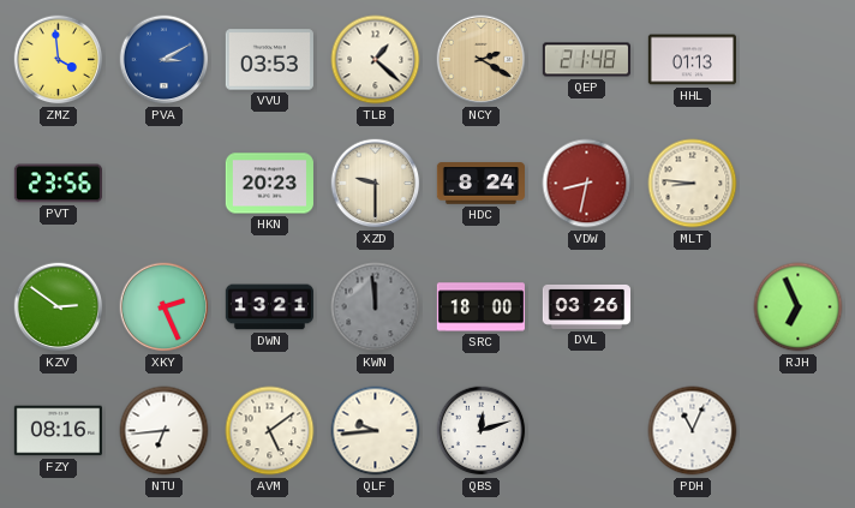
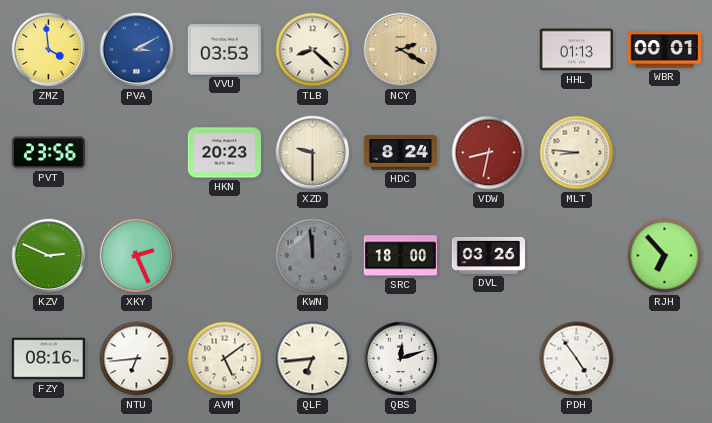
TLB: 1:22 -> 8:22 (313, 50)
QEP: 21:48 -> none (586, 60)
WBR: none -> 00:01 (664, 50)
KZV: 2:51 -> 2:49 (49, 256)
DWN: 13:21 -> none (269, 307)
RJH: 6:56 -> 6:53 (665, 256)
QLF: 9:44 -> 6:44 (313, 359)
PDH: 11:04 -> 4:54 (577, 359)
